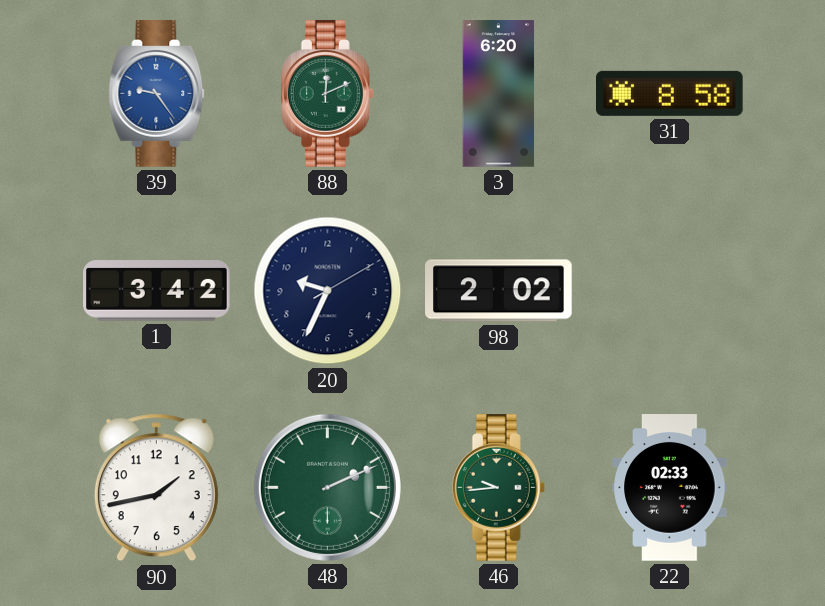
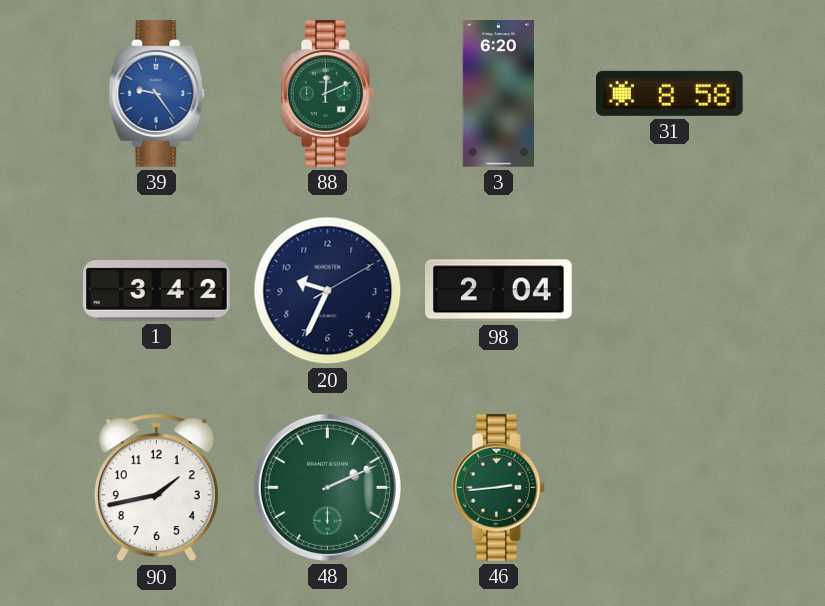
98: 2:02 -> 2:04 (499, 291)
46: 9:44 -> 2:44 (498, 488)
22: 02:33 -> none (670, 488)
